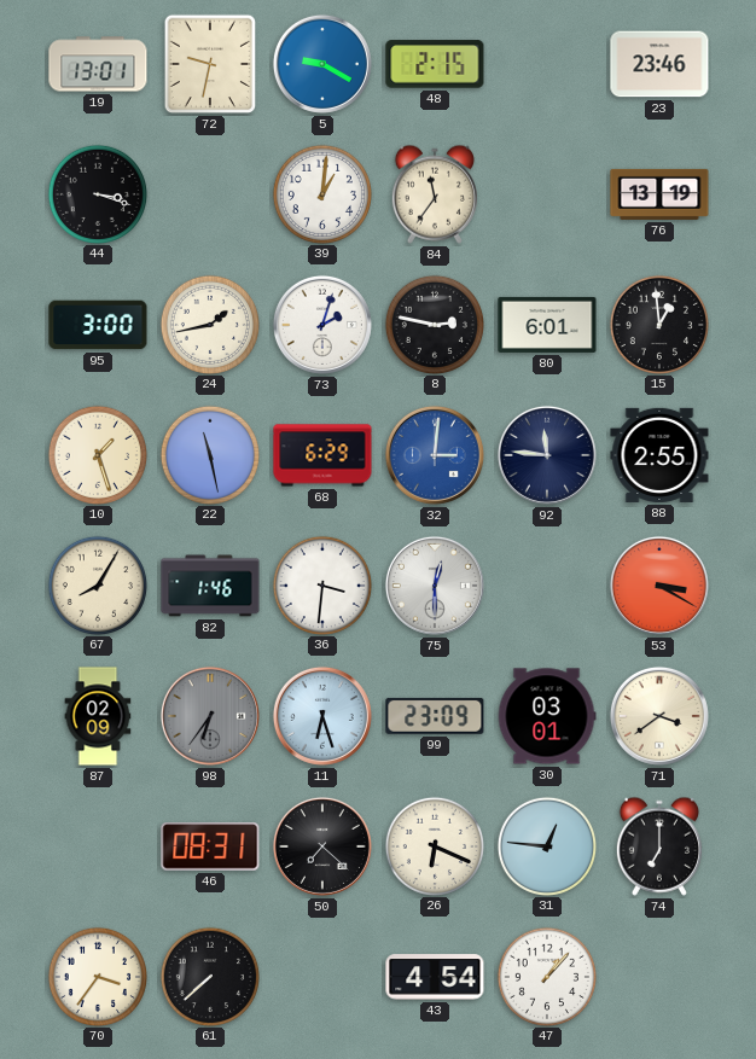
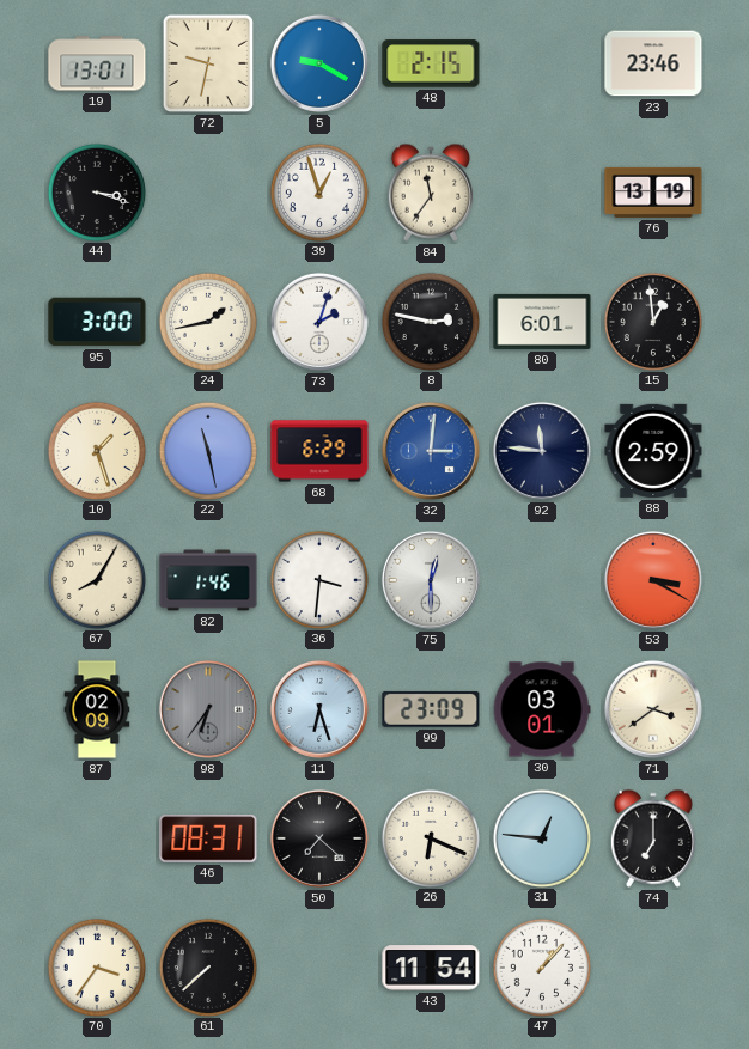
39: 1:01 -> 12:57 (318, 191)
88: 2:55 -> 2:59 (653, 451)
43: 4:54 -> 11:54 (431, 968)
